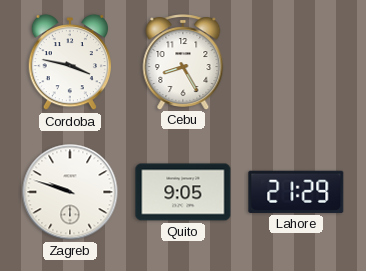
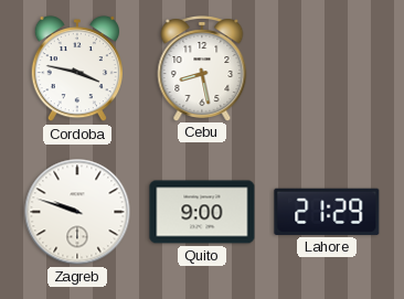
Cebu: 8:25 -> 8:28 (202, 68)
Quito: 9:05 -> 9:00 (202, 212)
